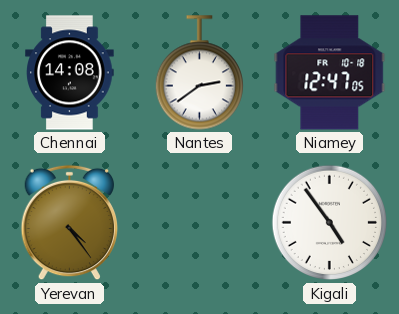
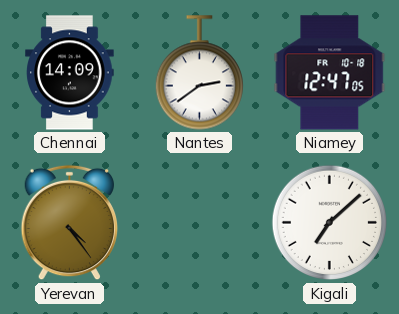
Chennai: 14:08 -> 14:09 (70, 73)
Kigali: 4:54 -> 7:08 (330, 223)
